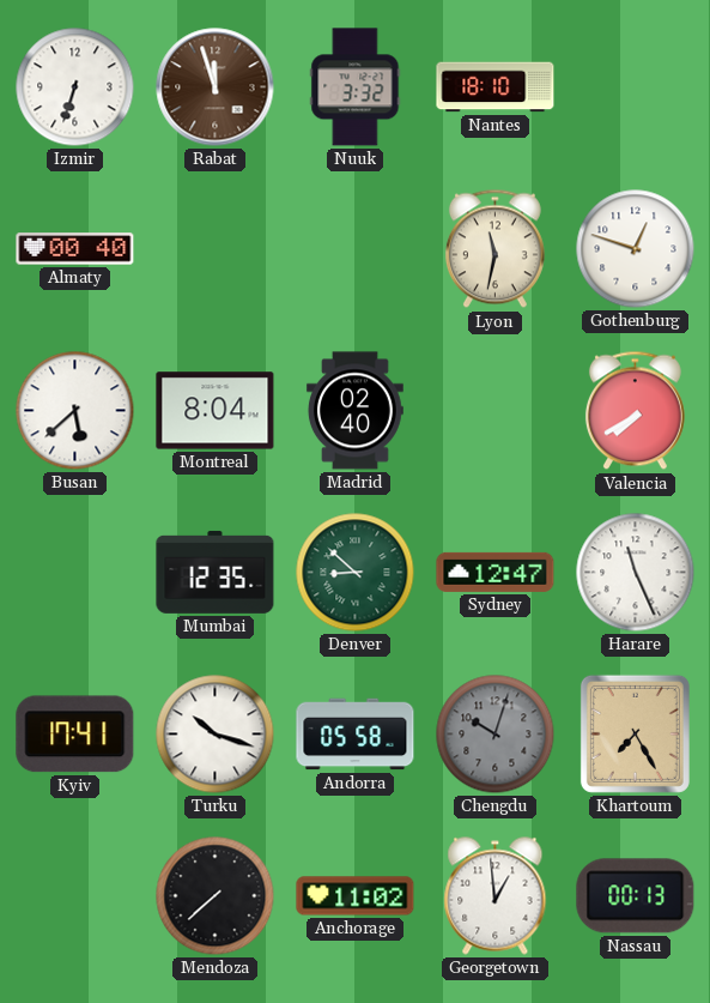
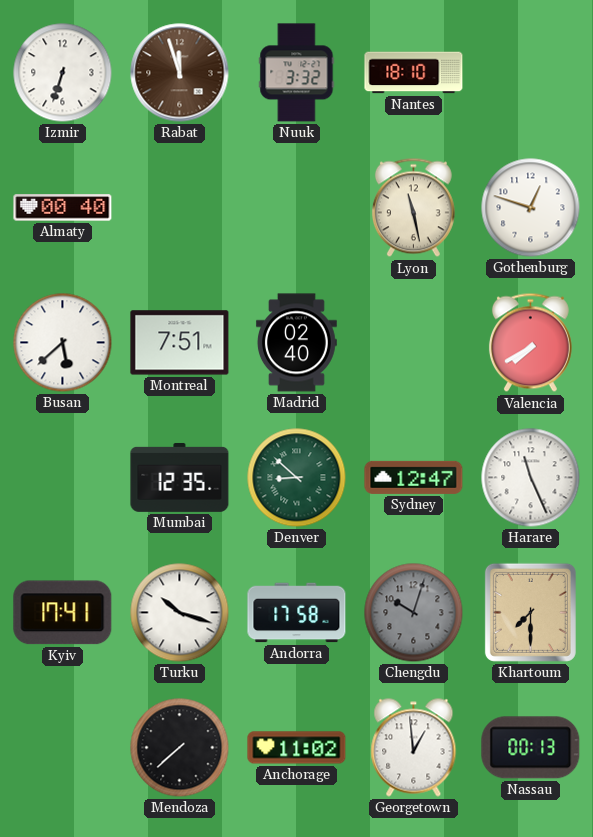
Lyon: 11:32 -> 11:28 (413, 208)
Montreal: 8:04 -> 7:51 (180, 343)
Andorra: 05:58 -> 17:58 (297, 613)
Khartoum: 7:25 -> 7:30 (530, 612)
